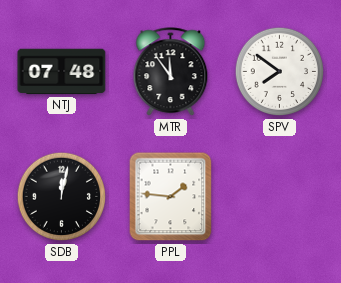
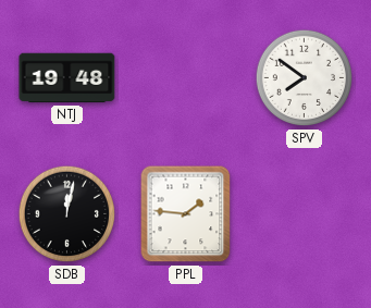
NTJ: 07:48 -> 19:48 (67, 78)
MTR: 11:54 -> none (171, 72)
